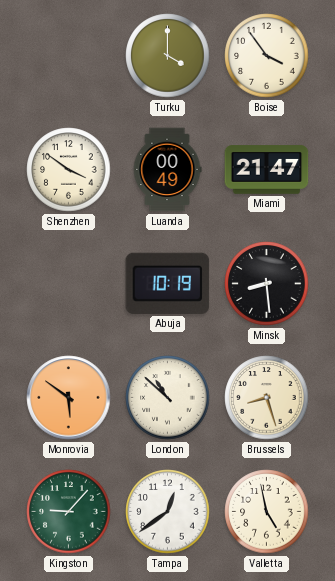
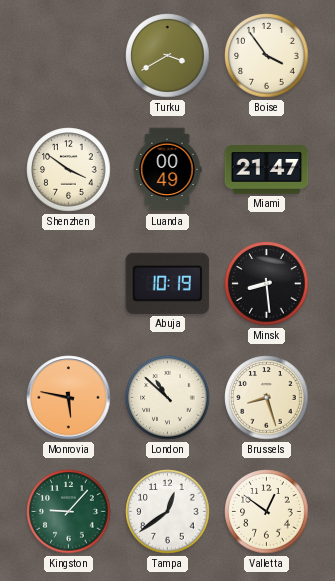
Turku: 4:00 -> 3:40 (168, 56)
Monrovia: 5:51 -> 5:47 (69, 398)
Valletta: 4:58 -> 12:51 (267, 512)
